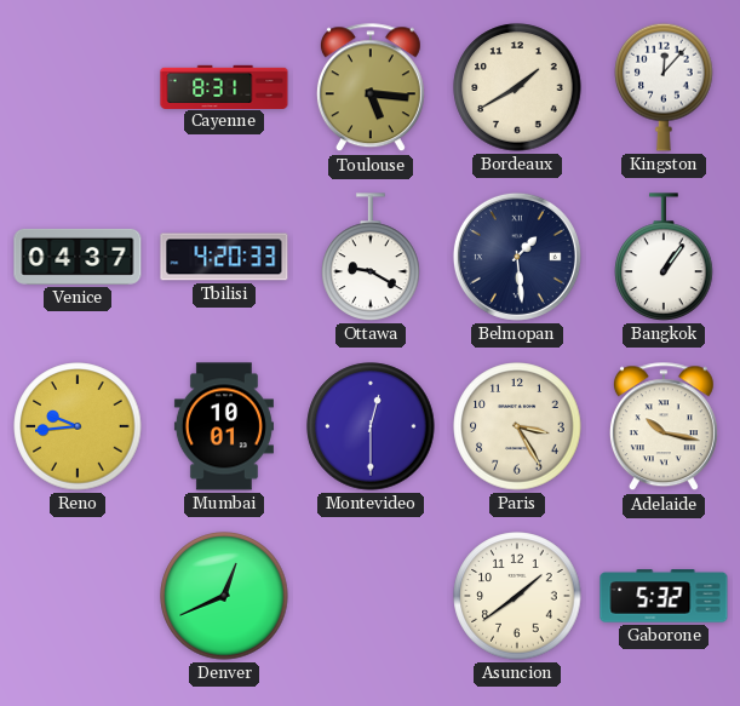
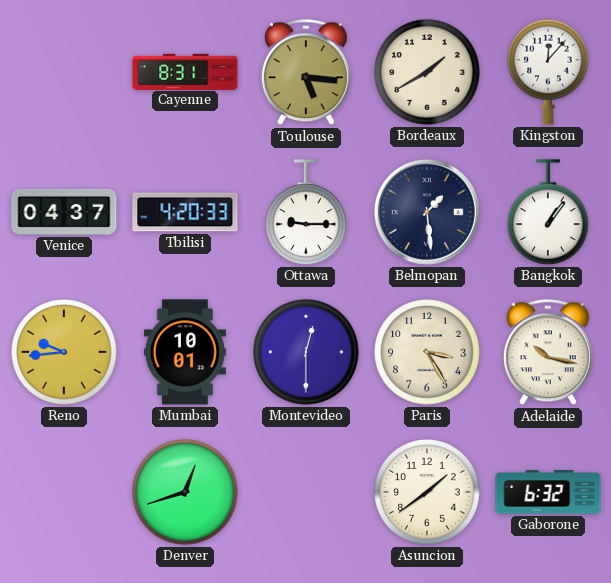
Ottawa: 9:20 -> 9:15 (306, 212)
Denver: 12:41 -> 12:42 (185, 492)
Gaborone: 5:32 -> 6:32 (548, 492)
